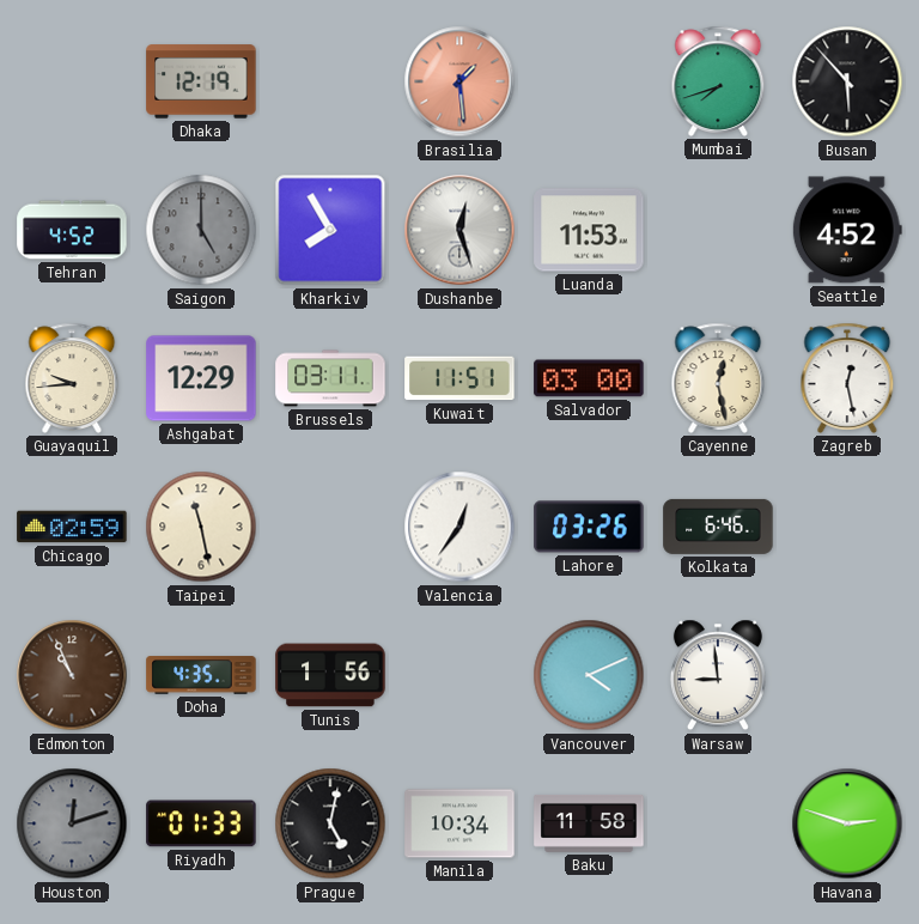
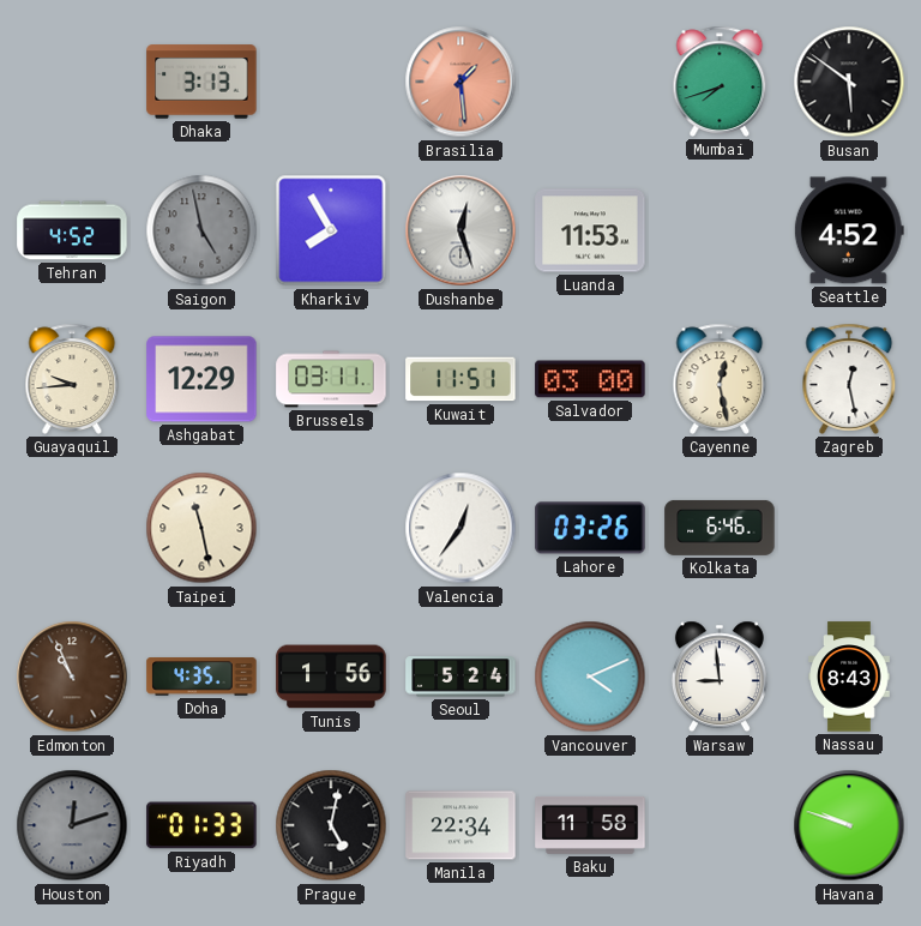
Dhaka: 12:19 -> 3:13 (201, 82)
Busan: 5:53 -> 5:51 (849, 82)
Saigon: 5:00 -> 4:58 (201, 230)
Chicago: 02:59 -> none (72, 527)
Seoul: none -> 5:24 (460, 677)
Nassau: none -> 8:43 (849, 677)
Manila: 10:34 -> 22:34 (460, 825)
Havana: 2:48 -> 9:48 (849, 825)
